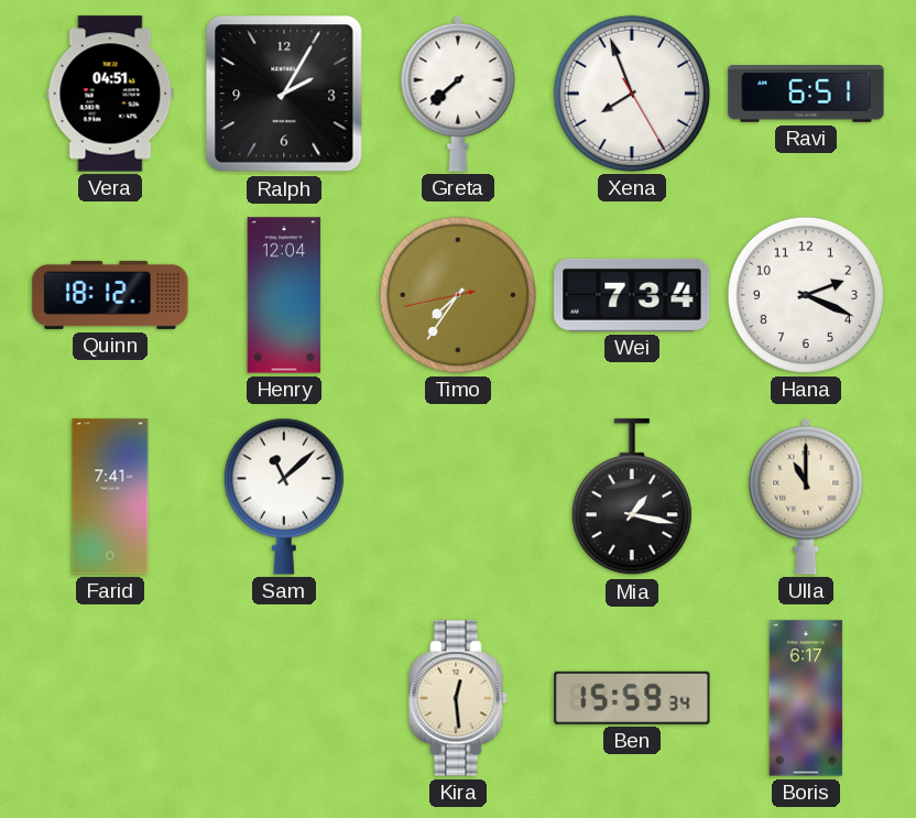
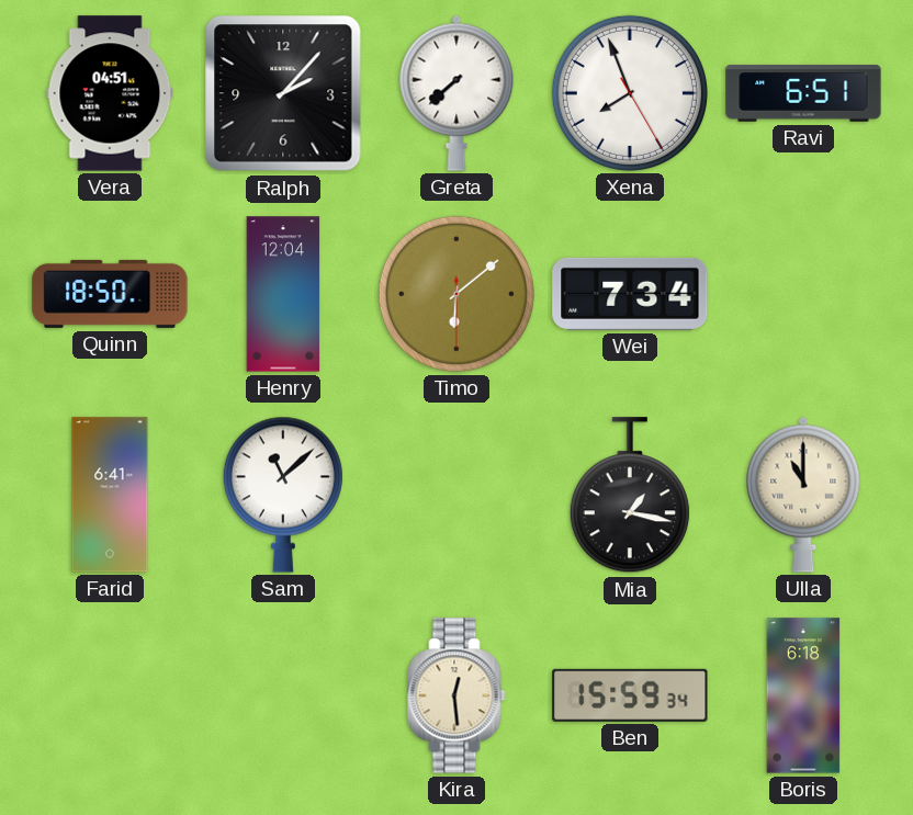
Ralph: 2:05 -> 2:07 (283, 93)
Quinn: 18:12 -> 18:50 (110, 294)
Timo: 7:35 -> 6:08 (456, 294)
Hana: 2:19 -> none (806, 295)
Farid: 7:41 -> 6:41 (110, 495)
Boris: 6:17 -> 6:18 (803, 695)
